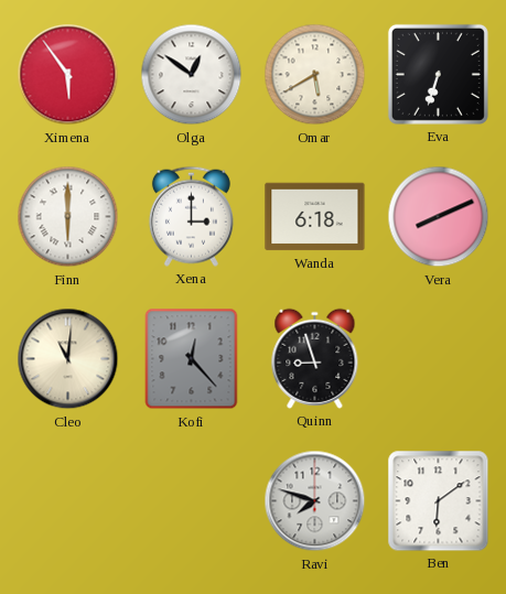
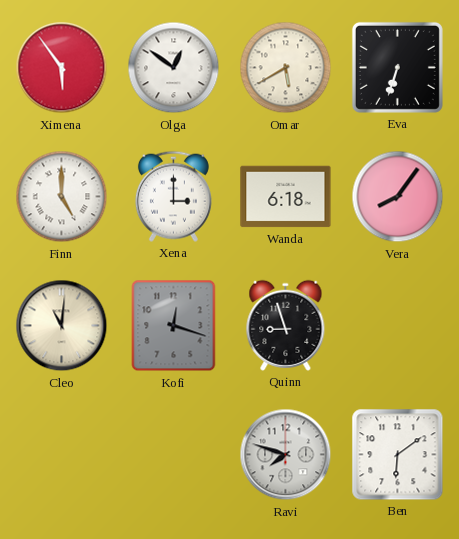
Finn: 6:00 -> 5:00 (62, 197)
Vera: 8:11 -> 8:06 (398, 197)
Kofi: 12:23 -> 12:18 (174, 326)
